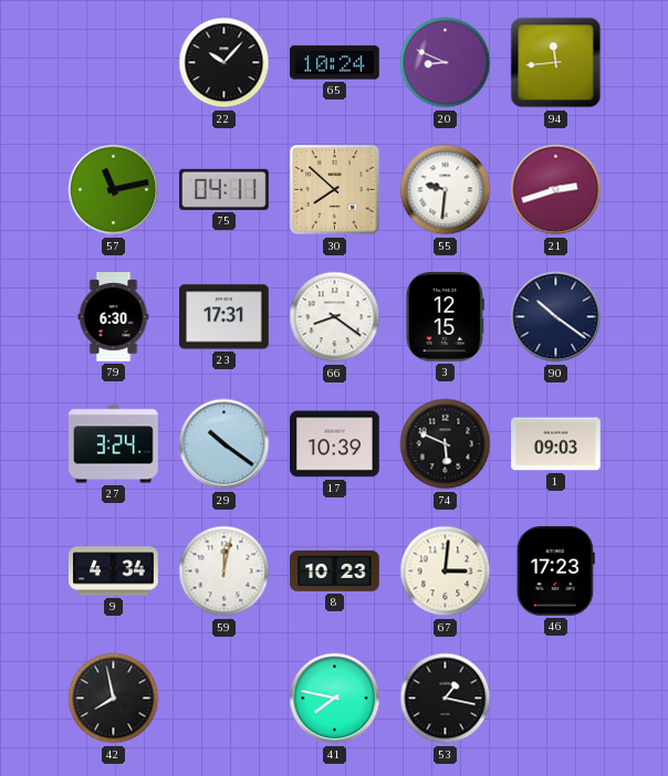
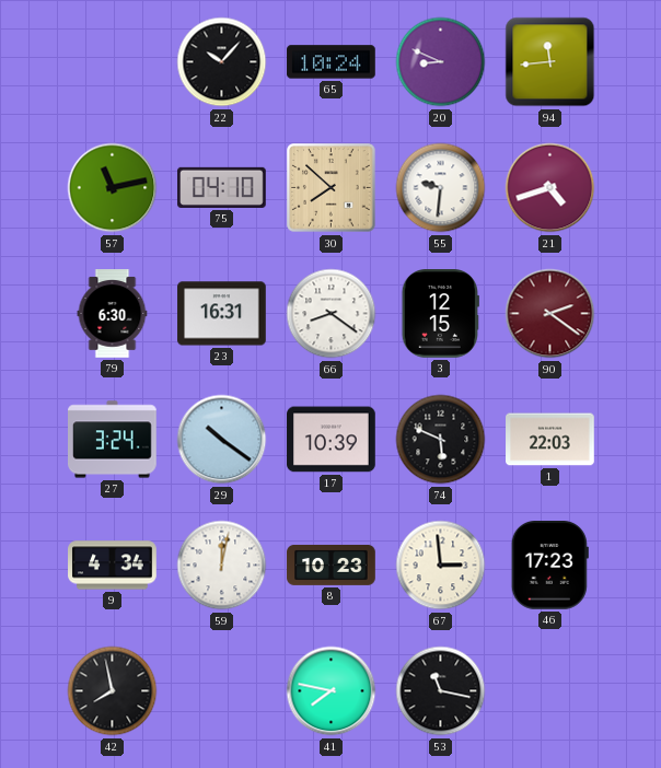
75: 04:11 -> 04:10 (222, 187)
21: 2:42 -> 4:42 (550, 188)
23: 17:31 -> 16:31 (222, 314)
90: 10:21 -> 2:21 (550, 314)
90 dial: navy -> burgundy (550, 314)
1: 09:03 -> 22:03 (550, 440)
67: 3:01 -> 2:59 (441, 566)
53: 1:17 -> 11:17 (441, 691)
